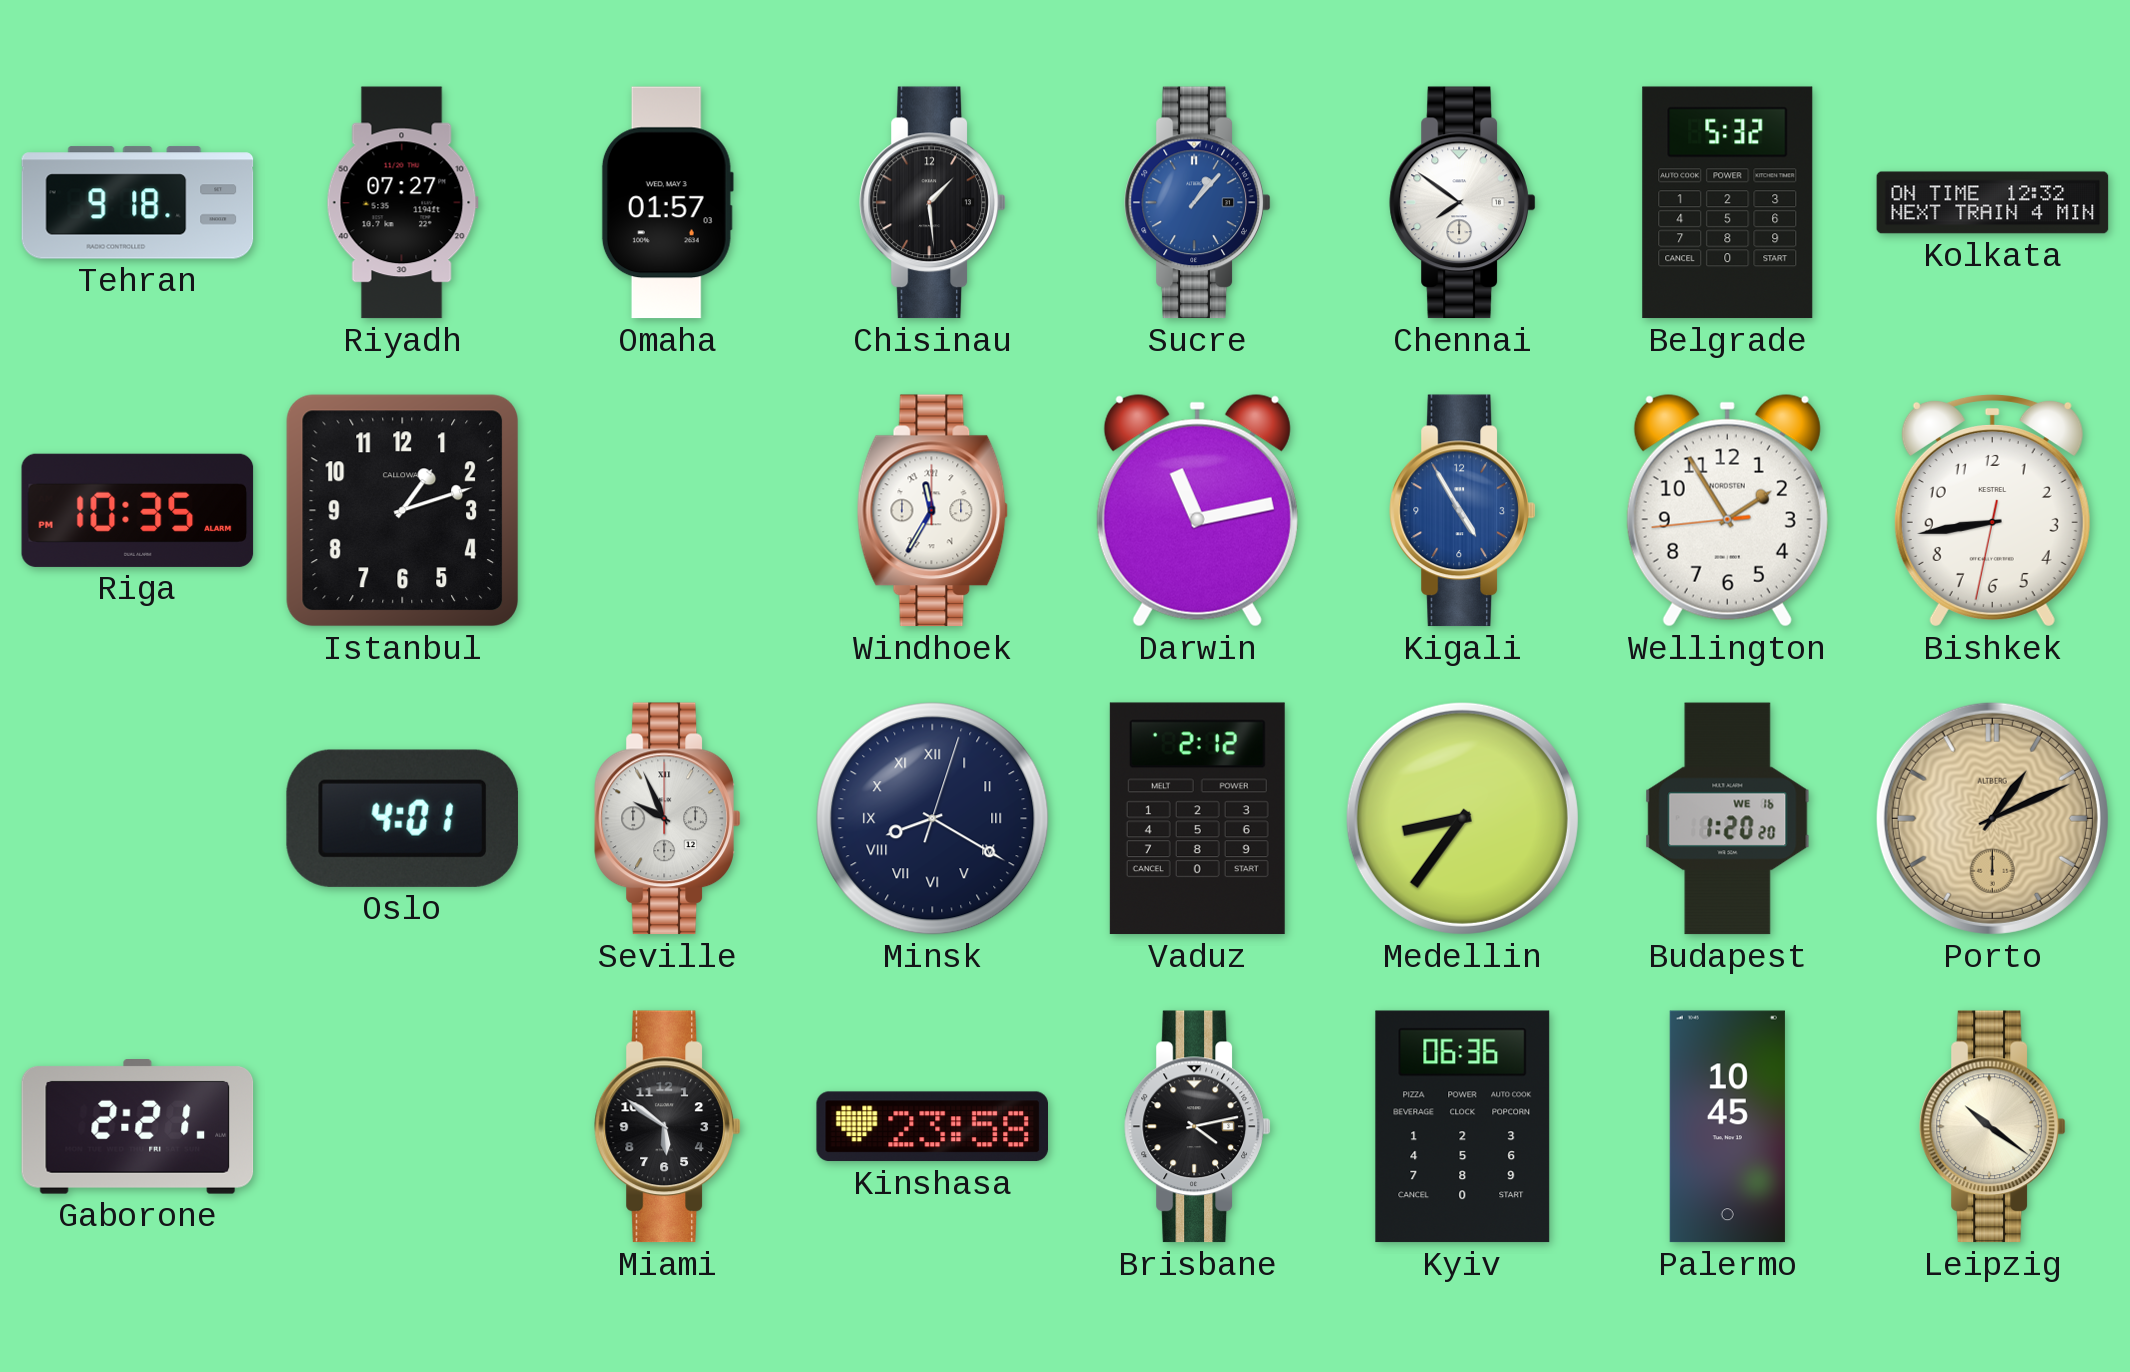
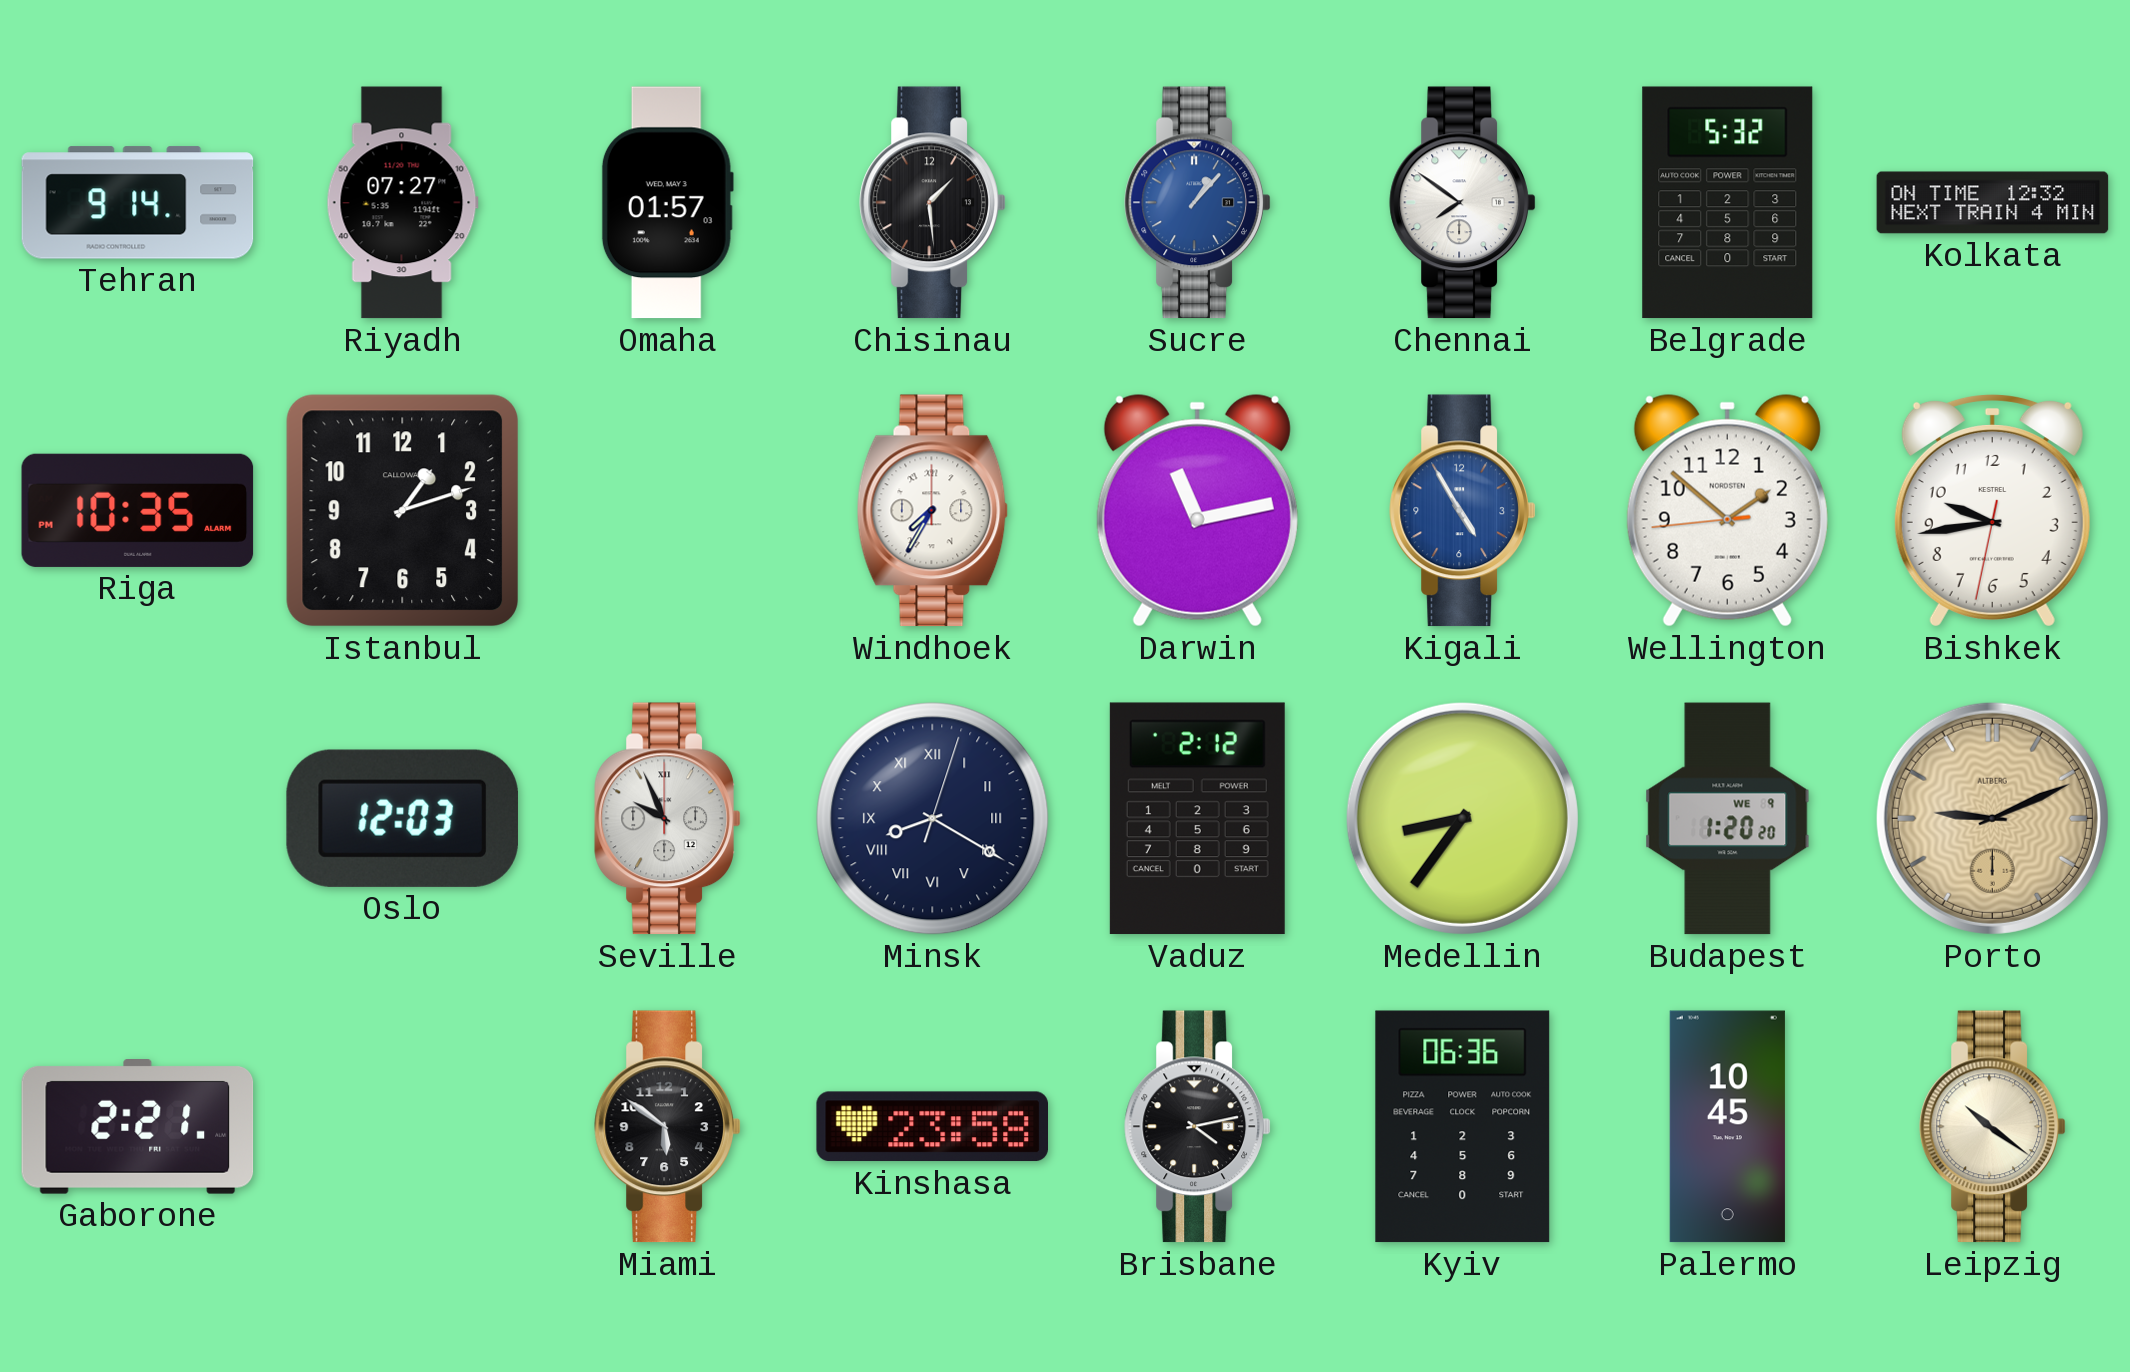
Tehran: 9:18 -> 9:14 (138, 203)
Windhoek: 11:35 -> 7:35 (933, 511)
Wellington: 1:54 -> 1:51 (1727, 510)
Bishkek: 8:43 -> 9:43 (1992, 511)
Oslo: 4:01 -> 12:03 (402, 818)
Budapest date: WE 16 -> WE 9 (1728, 819)
Porto: 1:11 -> 9:11 (1992, 818)
